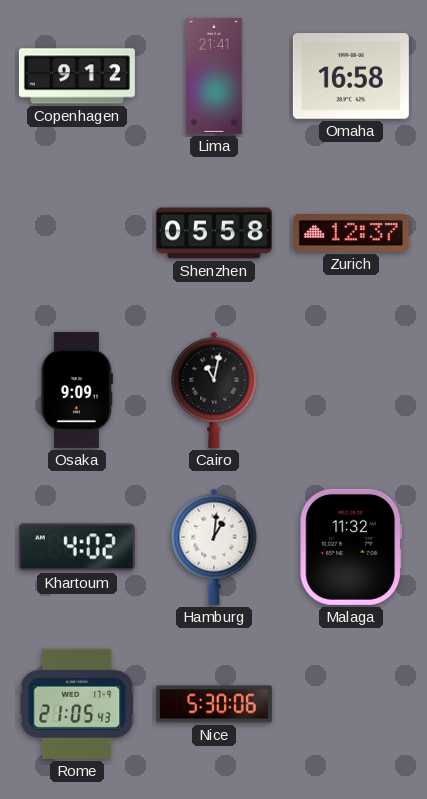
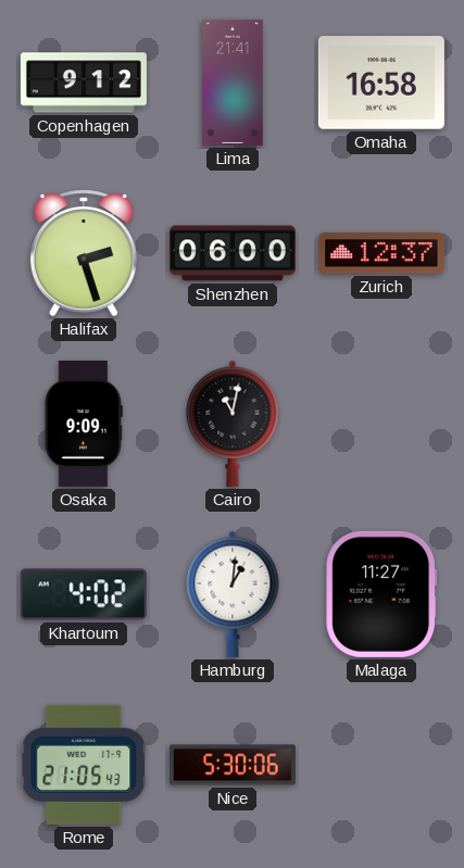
Halifax: none -> 2:27 (84, 253)
Shenzhen: 05:58 -> 06:00 (233, 253)
Malaga: 11:32 -> 11:27 (381, 594)
